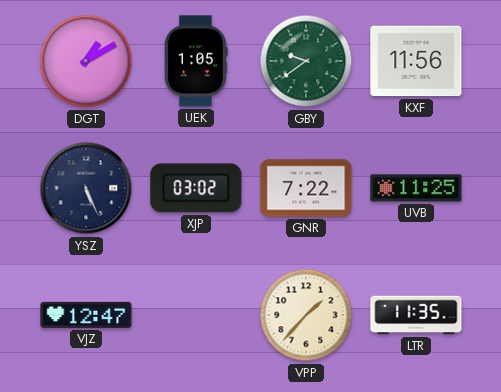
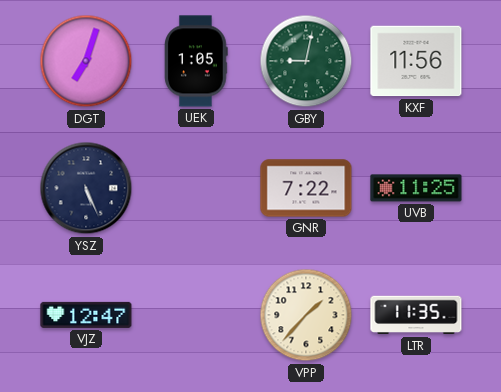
DGT: 1:10 -> 7:03 (86, 61)
GBY: 9:39 -> 9:02 (306, 61)
XJP: 03:02 -> none (196, 188)
